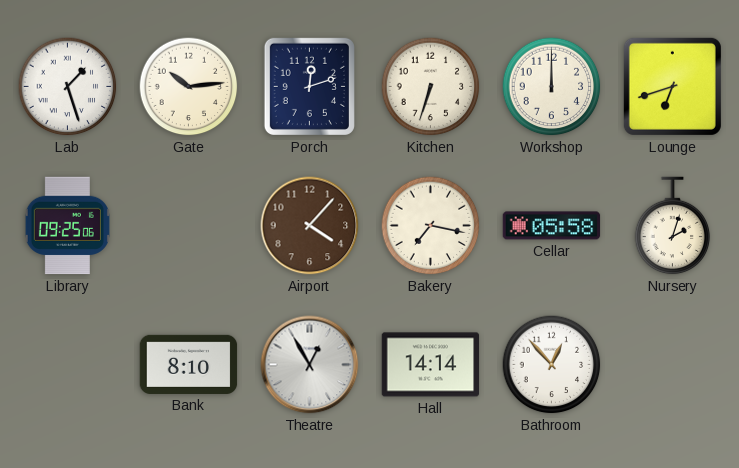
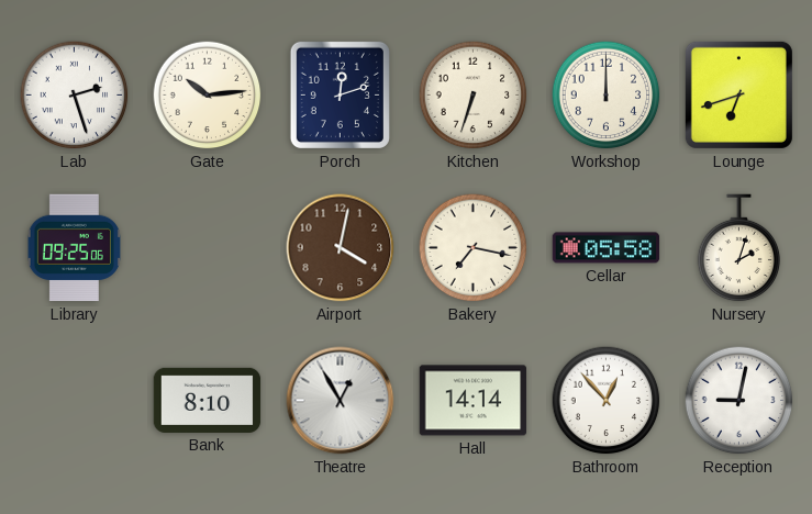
Lab: 1:27 -> 2:27 (75, 96)
Airport: 4:07 -> 4:02 (341, 248)
Reception: none -> 9:02 (739, 401)
